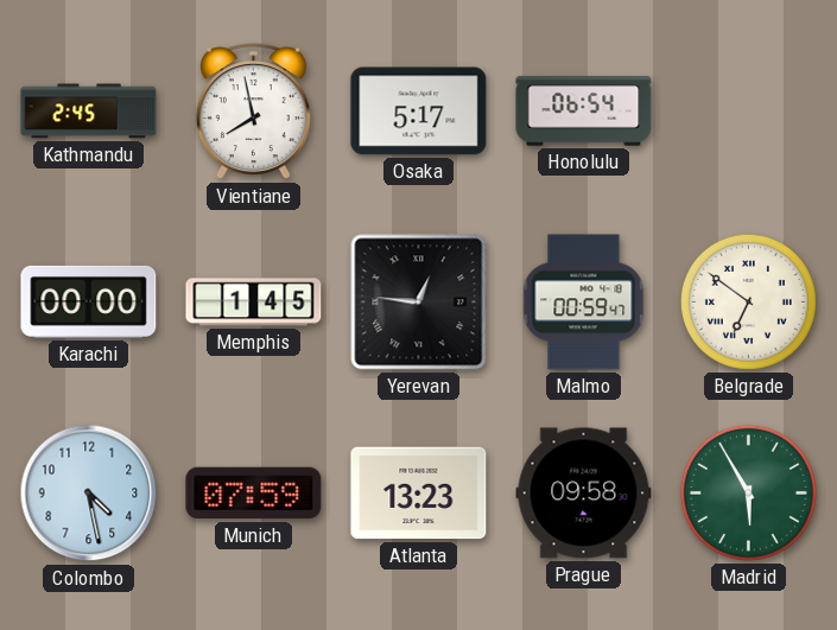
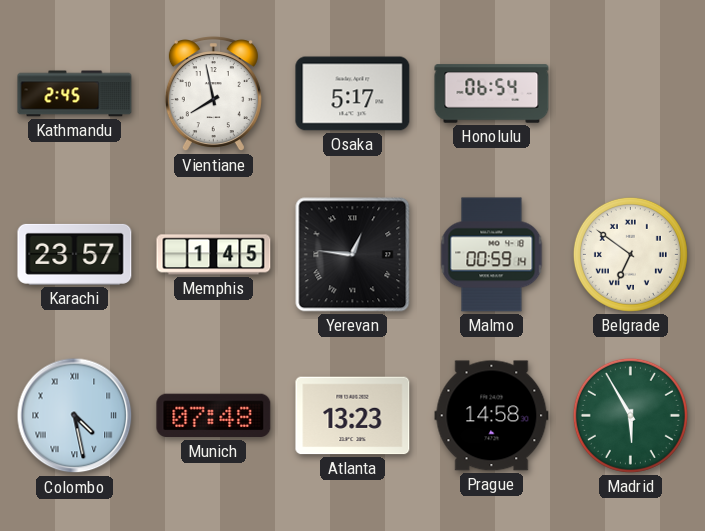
Karachi: 00:00 -> 23:57 (75, 254)
Malmo: 00:59:47 -> 00:59:14 (492, 255)
Colombo numerals: Arabic -> Roman (75, 416)
Munich: 07:59 -> 07:48 (214, 416)
Prague: 09:58 -> 14:58 (492, 416)
